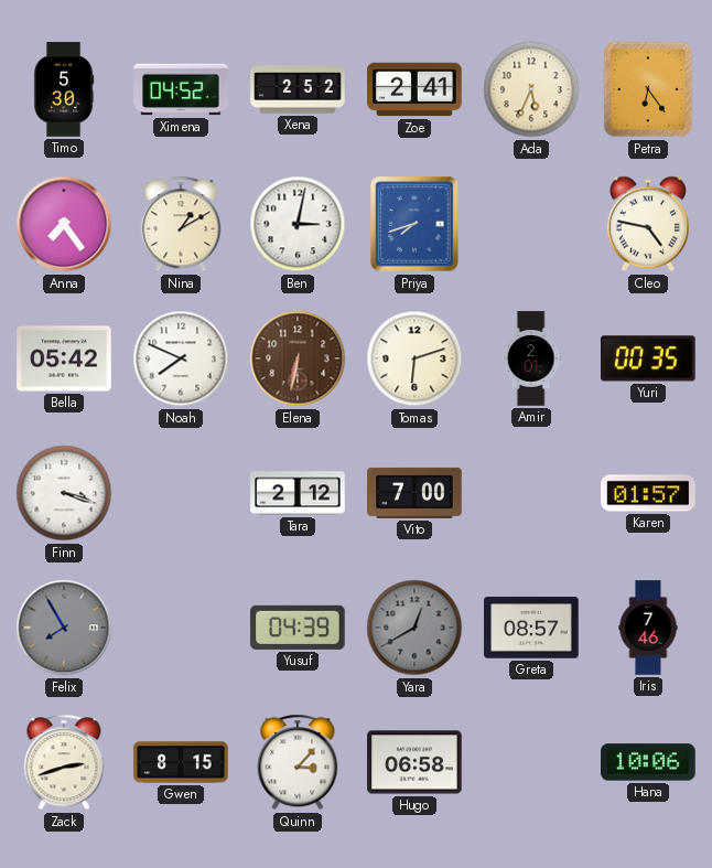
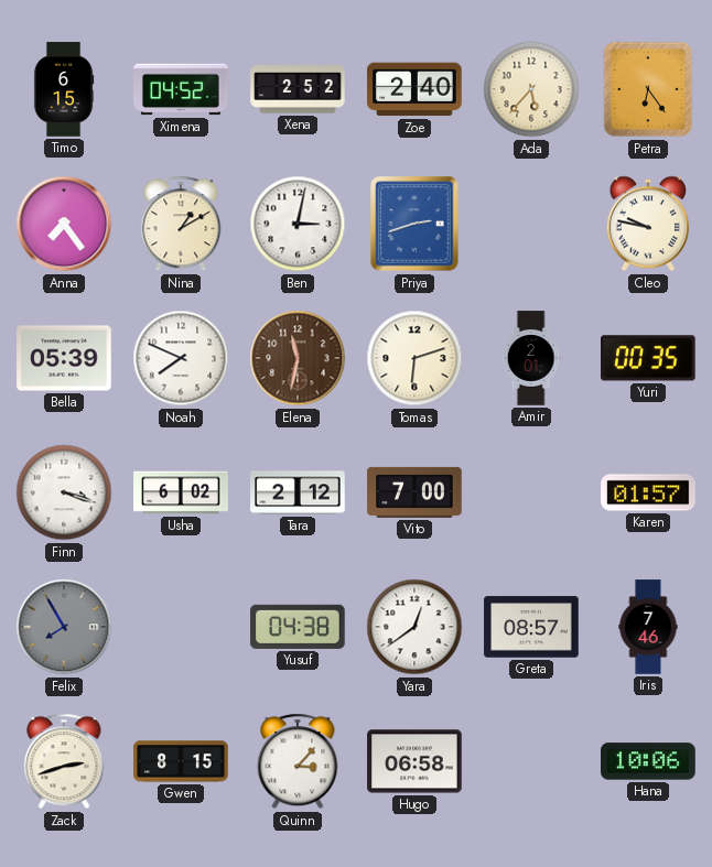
Timo: 5:30 -> 6:15 (64, 89)
Zoe: 2:41 -> 2:40 (414, 89)
Ada: 5:34 -> 5:37 (531, 89)
Priya: 7:42 -> 2:42 (414, 224)
Cleo: 4:47 -> 9:47 (648, 224)
Bella: 05:42 -> 05:39 (64, 358)
Elena: 6:32 -> 11:32 (298, 358)
Usha: none -> 6:02 (181, 492)
Yusuf: 04:39 -> 04:38 (298, 627)
Yara: 12:40 -> 12:39 (414, 627)
Yara dial: grey -> white (414, 627)
